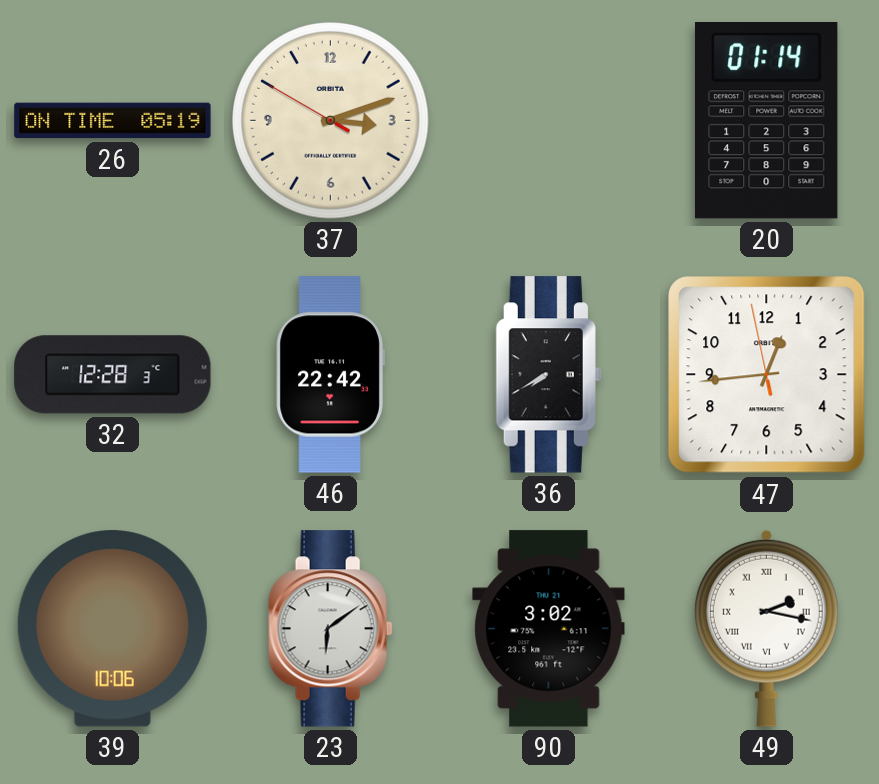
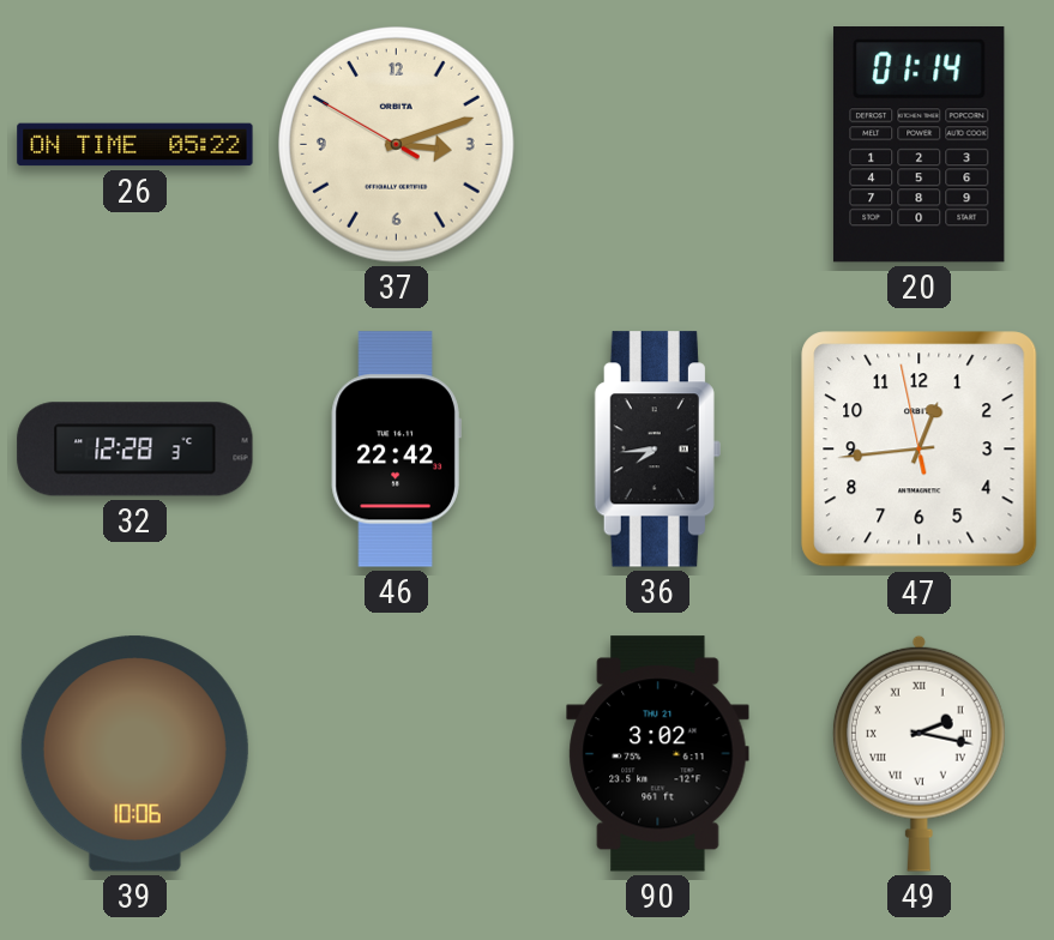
26: 05:19 -> 05:22 (135, 145)
36: 7:40 -> 7:44 (657, 450)
23: 6:09 -> none (331, 629)
